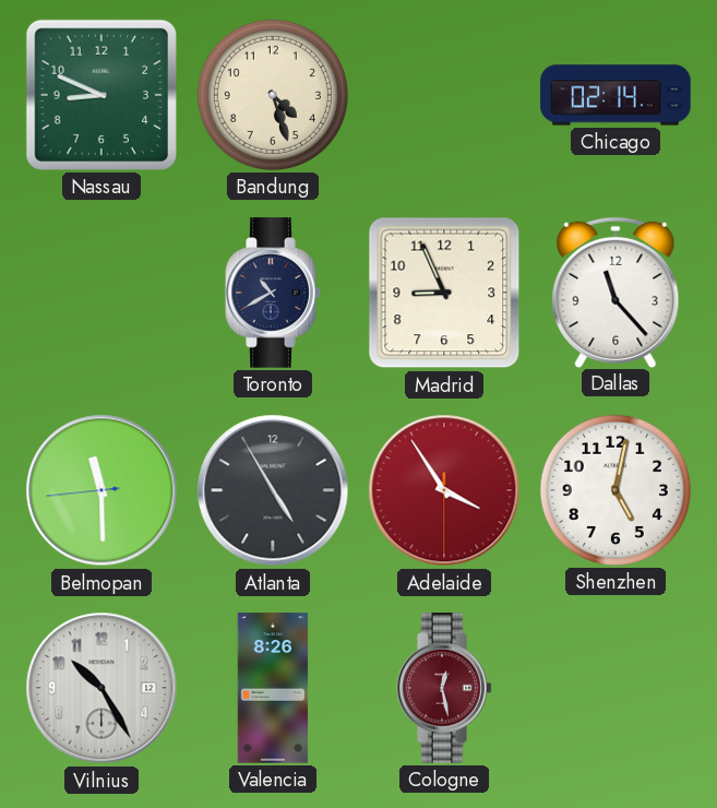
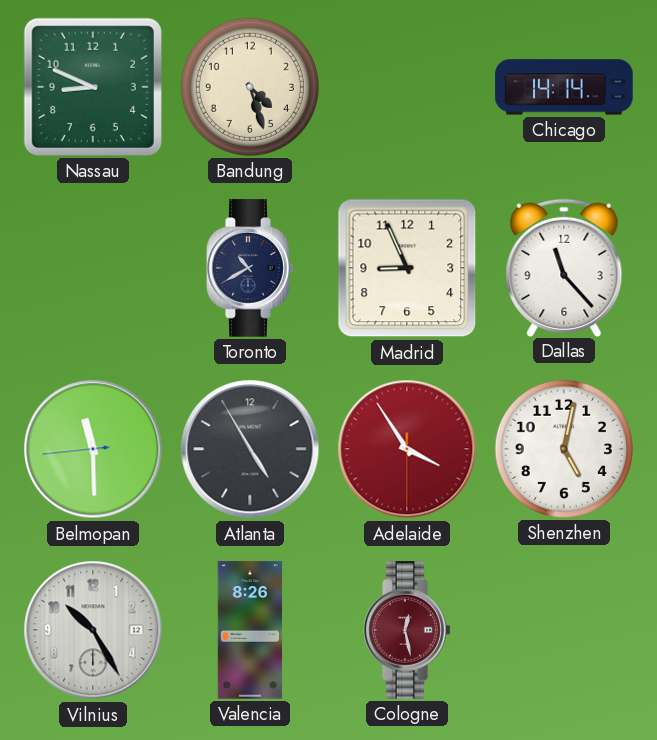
Chicago: 02:14 -> 14:14 (564, 87)
